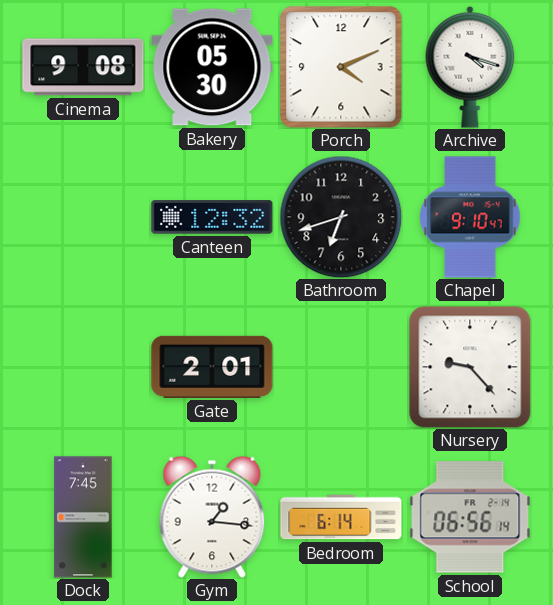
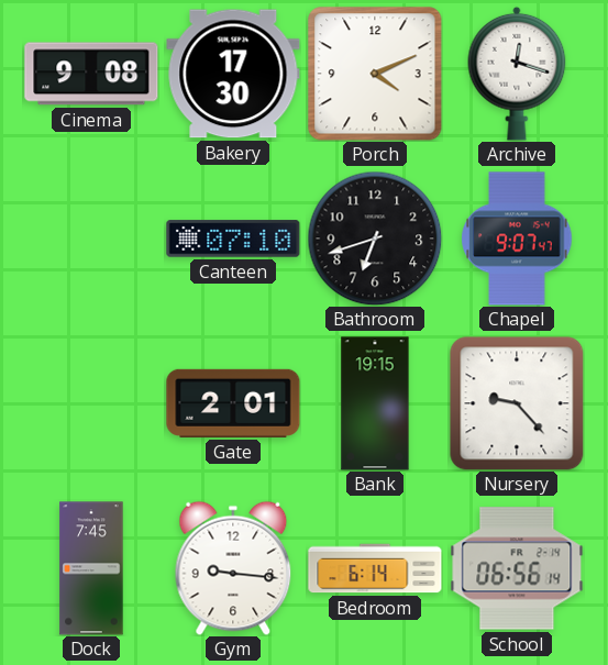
Bakery: 05:30 -> 17:30 (233, 74)
Archive: 4:18 -> 12:18 (517, 74)
Canteen: 12:32 -> 07:10 (233, 239)
Chapel: 9:10 -> 9:07 (517, 239)
Bank: none -> 19:15 (375, 403)
Gym: 1:16 -> 9:16 (233, 568)
